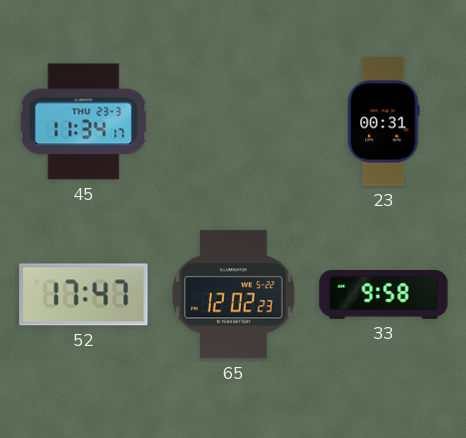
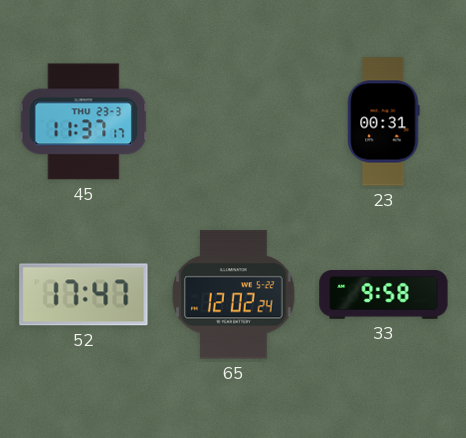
45: 11:34 -> 11:37 (84, 122)
65: 12:02:23 -> 12:02:24 (234, 295)
